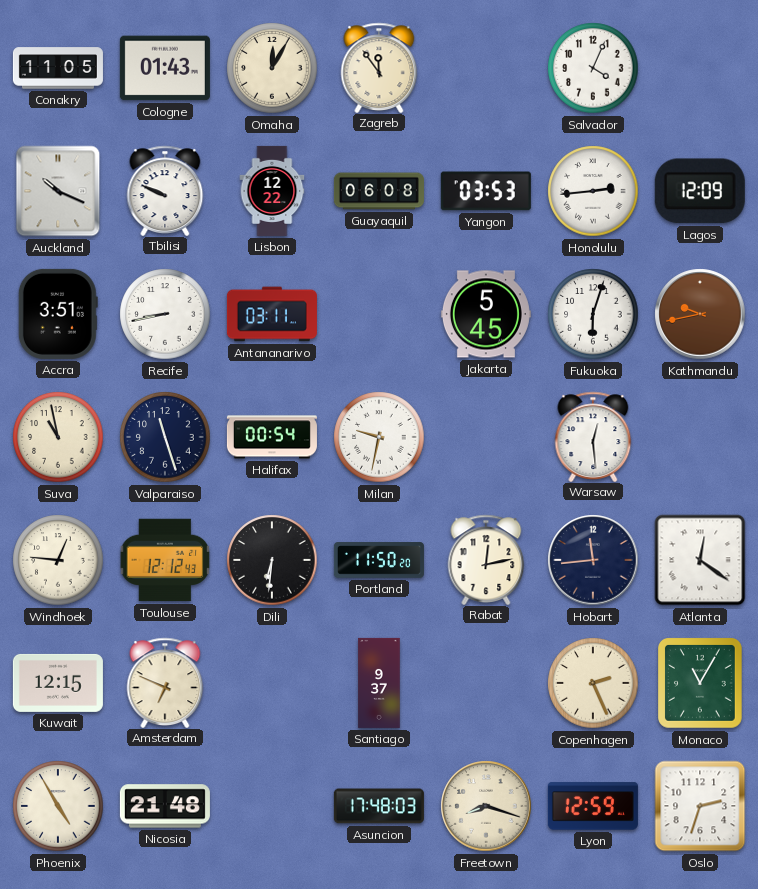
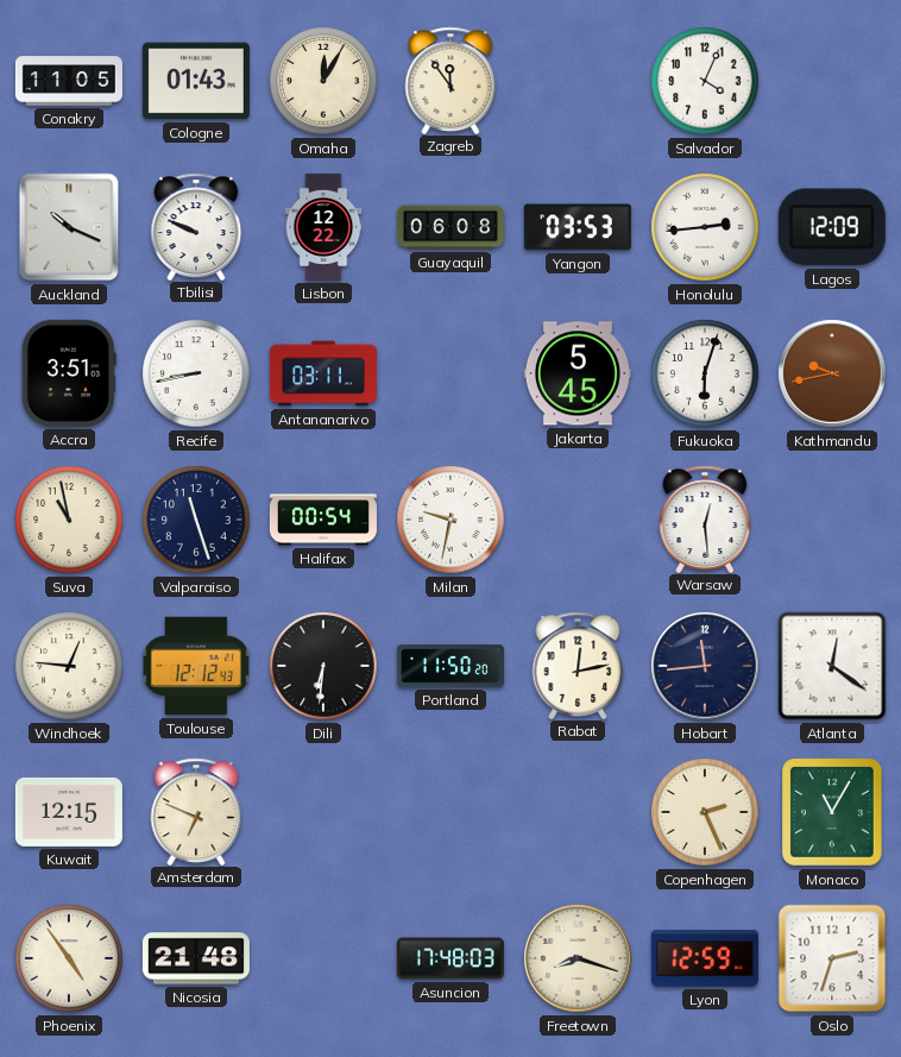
Santiago: 9:37 -> none (379, 683)
Phoenix: 4:55 -> 4:54 (69, 958)
